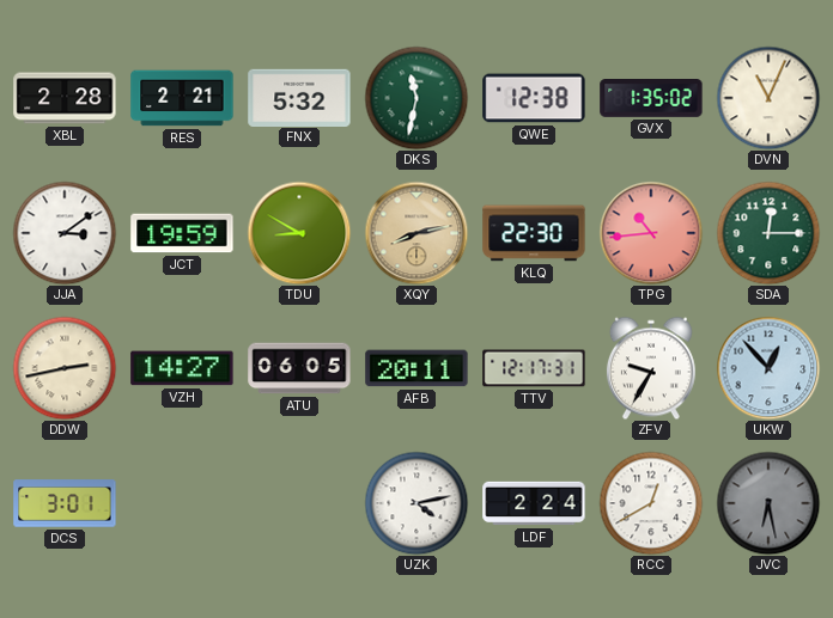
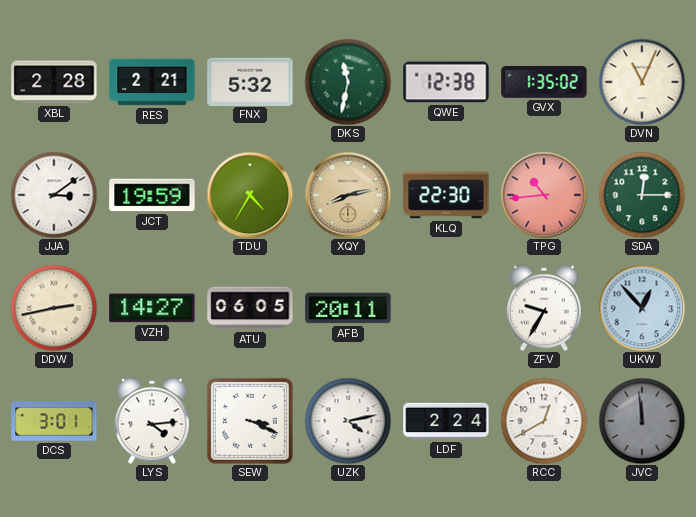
TDU: 8:50 -> 4:35 (250, 195)
TTV: 12:17 -> none (534, 368)
LYS: none -> 4:14 (152, 421)
SEW: none -> 3:19 (250, 421)
JVC: 6:28 -> 11:59 (642, 421)
